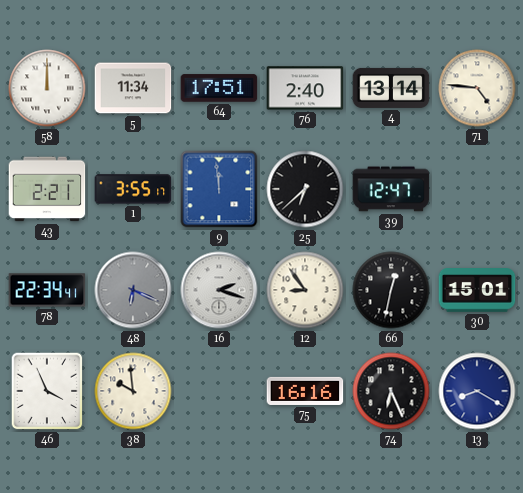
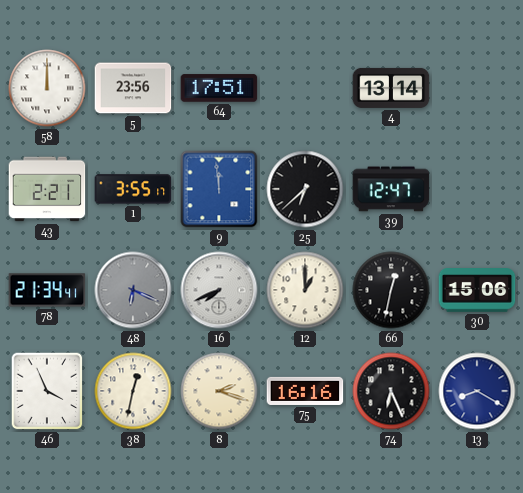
5: 11:34 -> 23:56 (133, 88)
76: 2:40 -> none (305, 88)
71: 4:46 -> none (477, 88)
78: 22:34 -> 21:34 (47, 290)
16: 2:18 -> 7:41 (219, 290)
12: 8:54 -> 1:00 (305, 290)
30: 15:01 -> 15:06 (477, 290)
38: 9:59 -> 12:32 (133, 391)
8: none -> 2:18 (219, 391)
